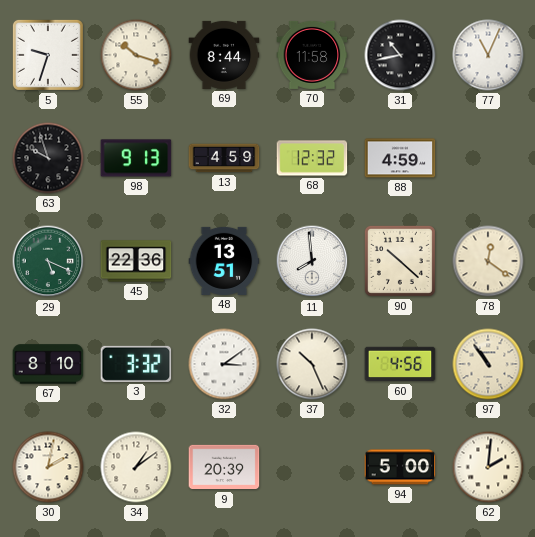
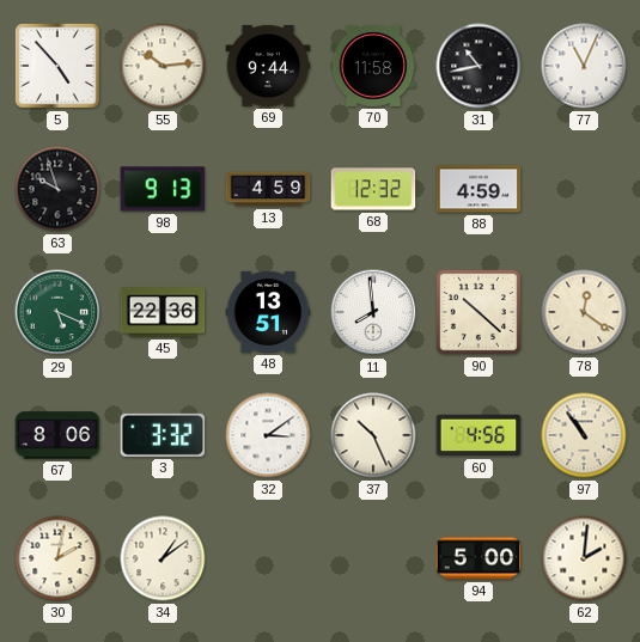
5: 9:33 -> 4:53 (57, 66)
55: 10:18 -> 10:14 (163, 66)
69: 8:44 -> 9:44 (268, 66)
67: 8:10 -> 8:06 (57, 435)
9: 20:39 -> none (224, 467)
